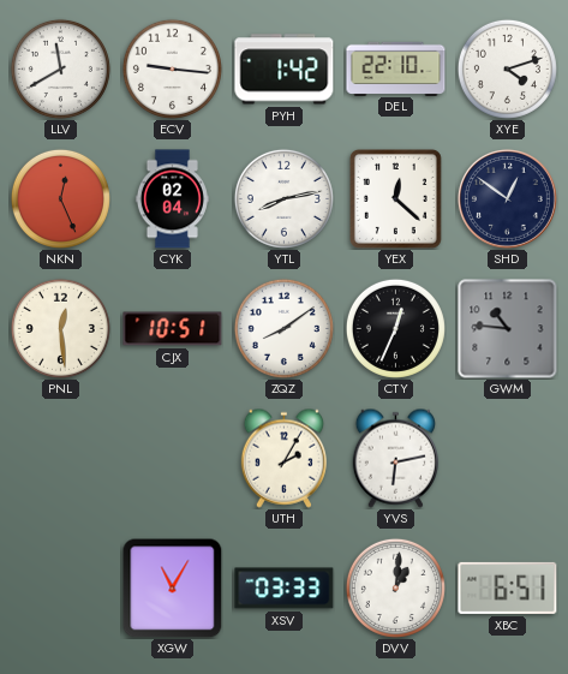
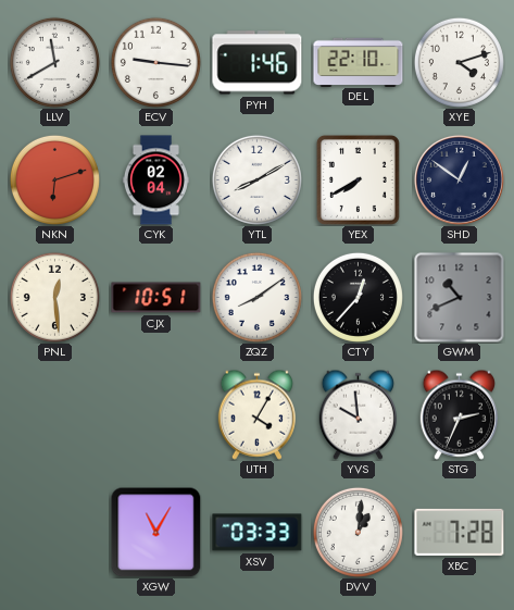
PYH: 1:42 -> 1:46 (258, 63)
NKN: 12:26 -> 6:12 (54, 179)
YTL: 8:13 -> 8:10 (256, 179)
YEX: 12:22 -> 7:40 (358, 179)
CTY: 12:34 -> 12:37 (358, 297)
GWM: 10:46 -> 10:41 (460, 298)
UTH: 2:05 -> 4:05 (256, 414)
YVS: 6:13 -> 9:59 (358, 414)
STG: none -> 2:34 (459, 414)
XBC: 6:51 -> 7:28 (460, 532)
